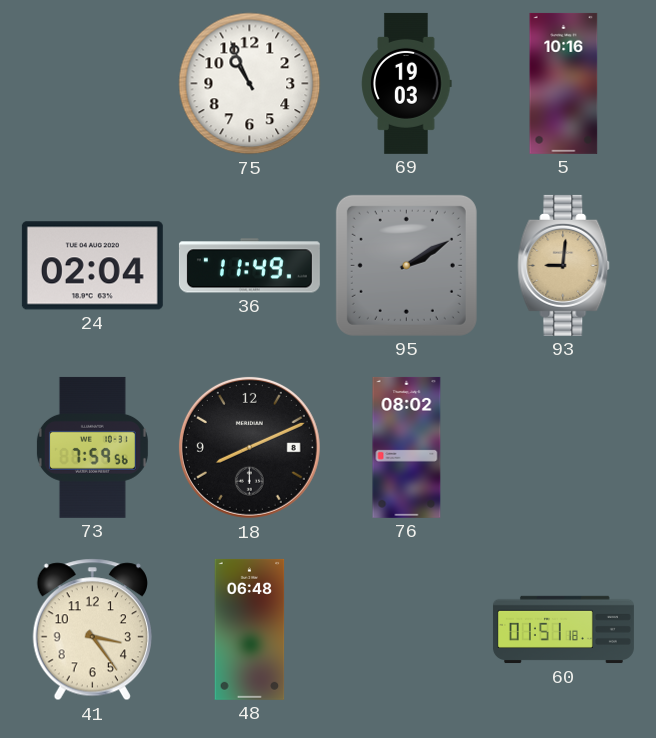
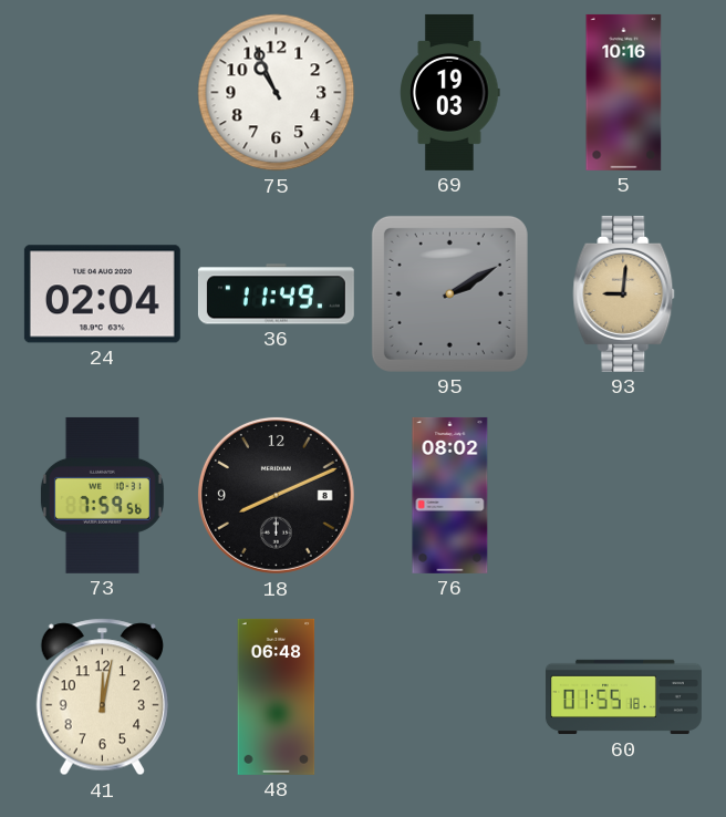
41: 3:24 -> 12:02 (102, 697)
60: 01:51 -> 01:55 (623, 697)
